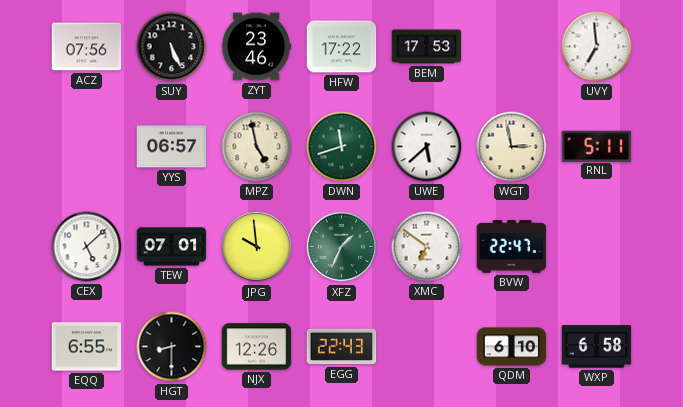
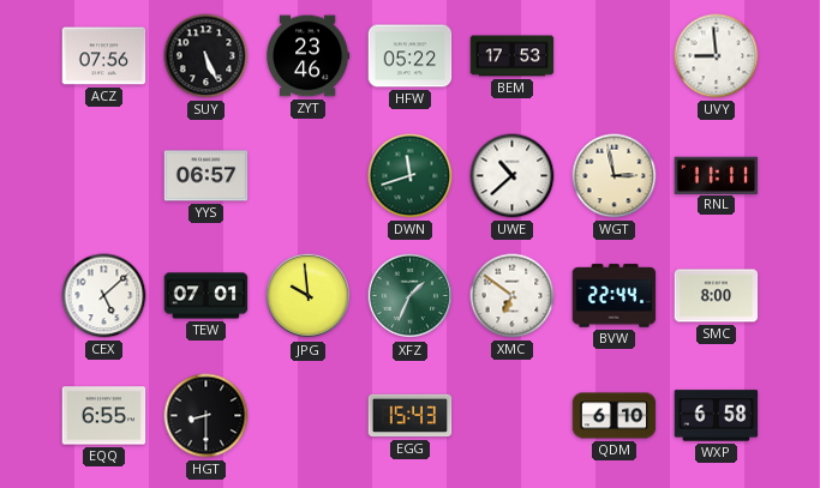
HFW: 17:22 -> 05:22 (411, 56)
UVY: 6:59 -> 8:59 (717, 56)
MPZ: 4:58 -> none (257, 147)
UWE: 5:38 -> 10:38 (513, 176)
RNL: 5:11 -> 11:11 (717, 175)
BVW: 22:47 -> 22:44 (615, 296)
SMC: none -> 8:00 (717, 296)
NJX: 12:26 -> none (257, 347)
EGG: 22:43 -> 15:43 (411, 416)
